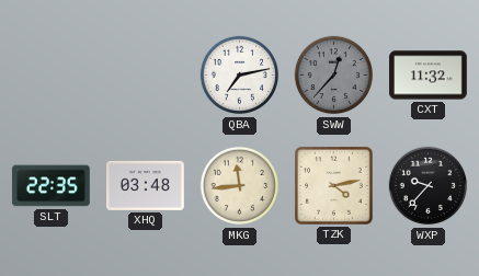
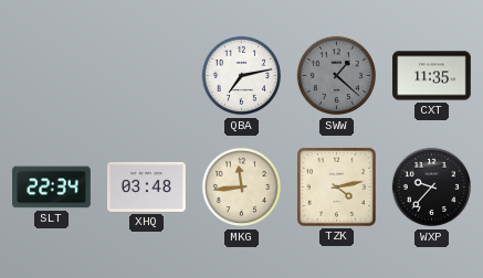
SWW: 12:37 -> 1:22 (337, 76)
CXT: 11:32 -> 11:35 (432, 76)
SLT: 22:35 -> 22:34 (52, 188)
